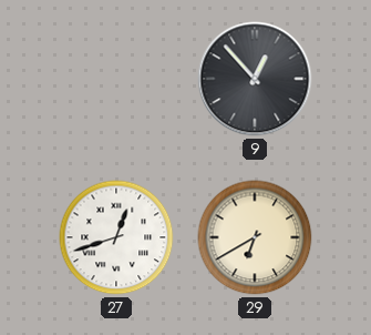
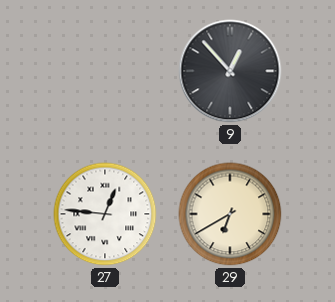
27: 12:42 -> 12:46 (105, 214)
